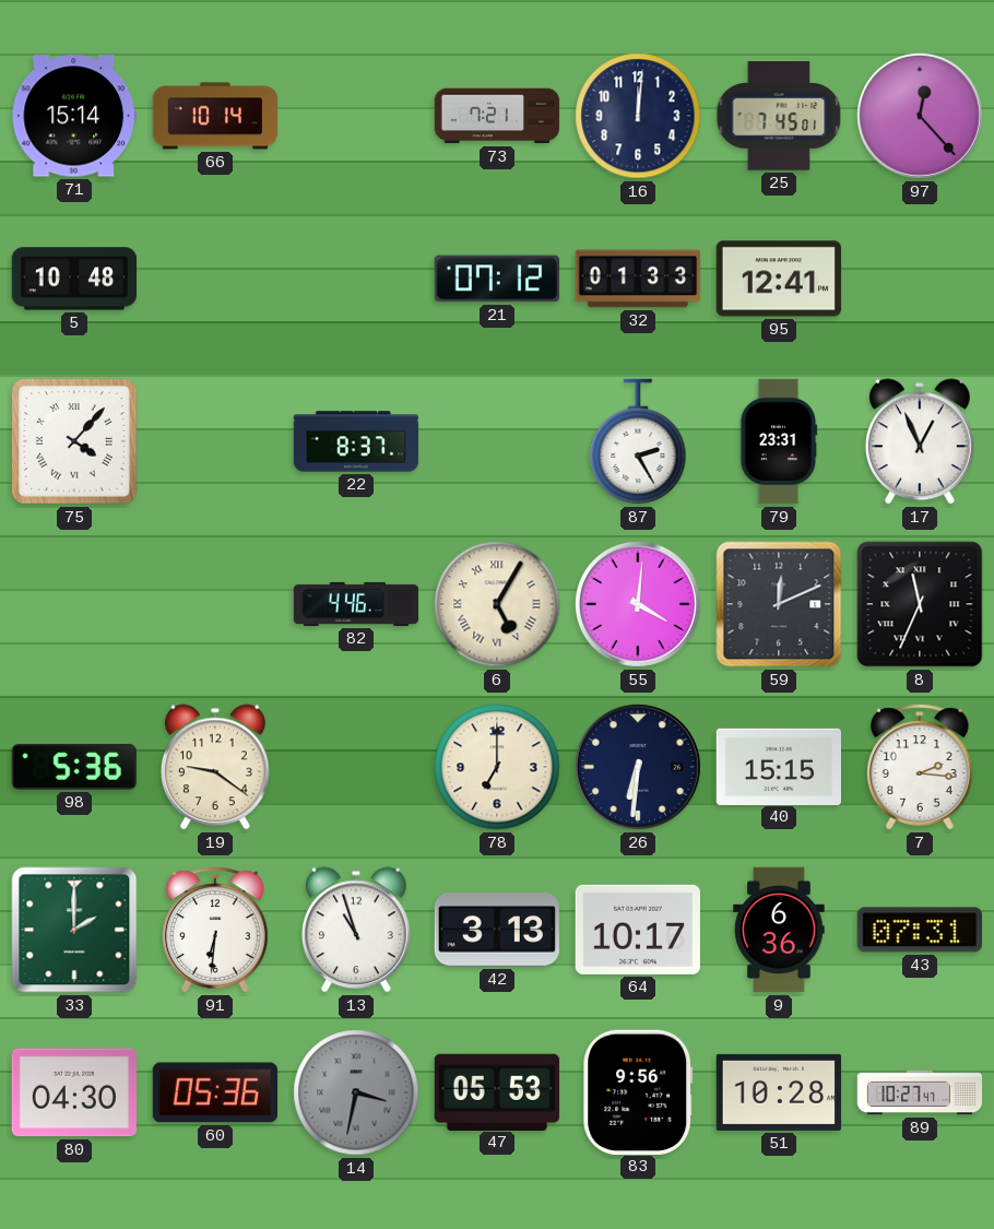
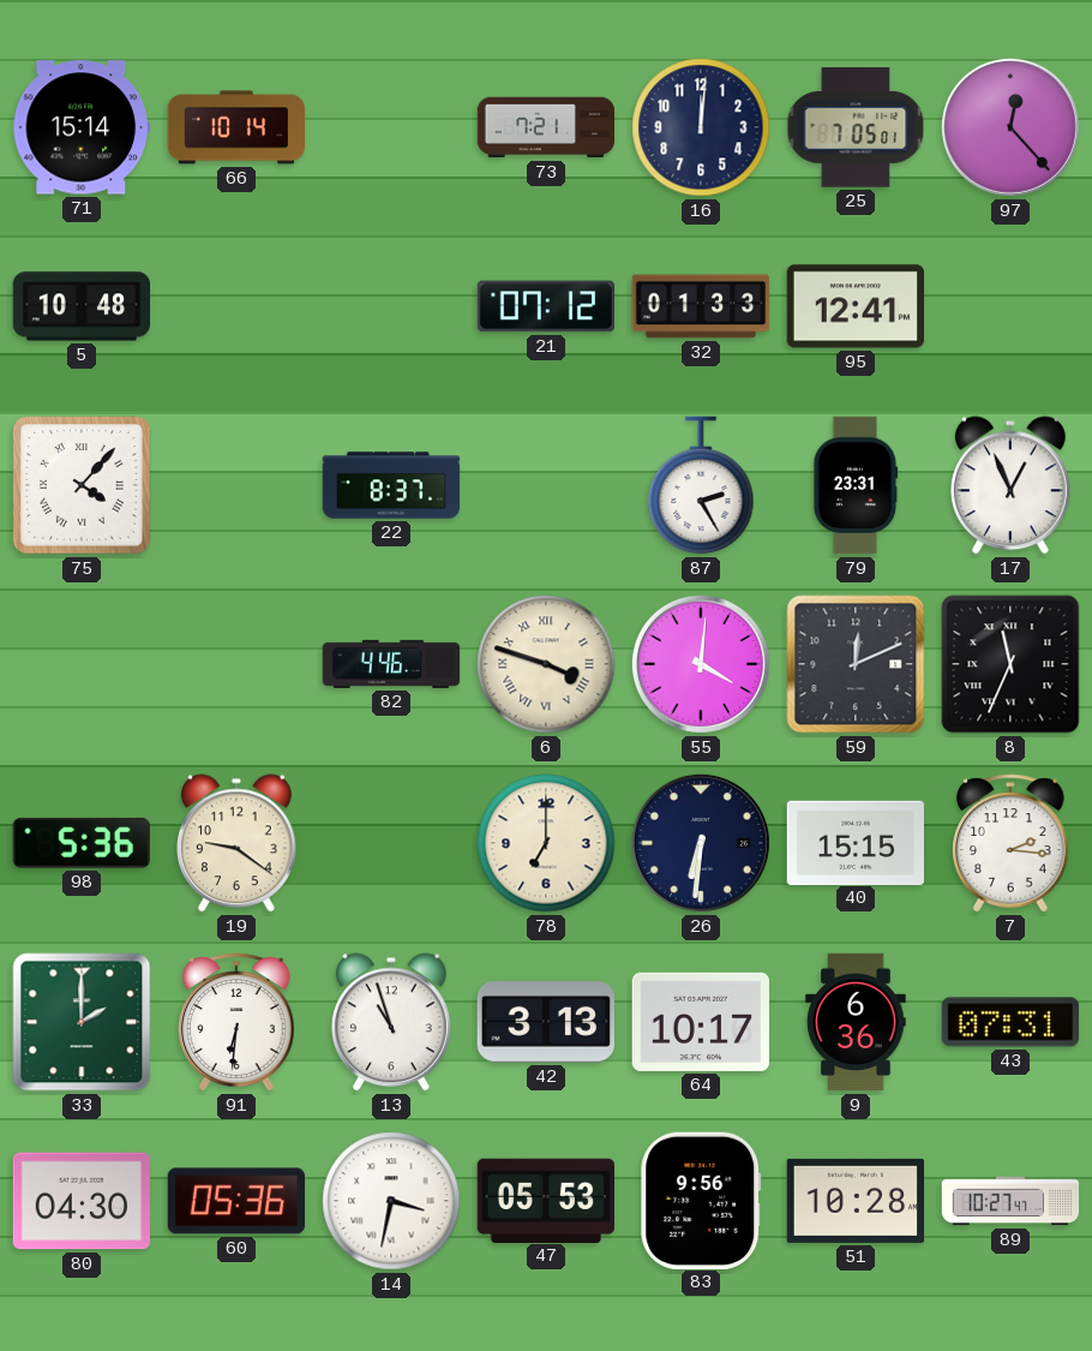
25: 7:45 -> 7:05 (856, 127)
6: 5:05 -> 3:48 (546, 664)
14 dial: grey -> white (391, 1201)
